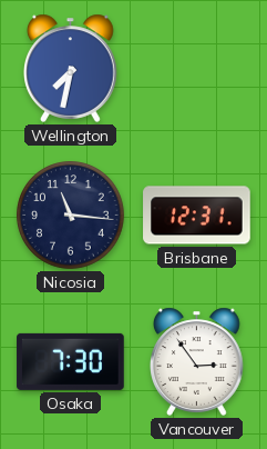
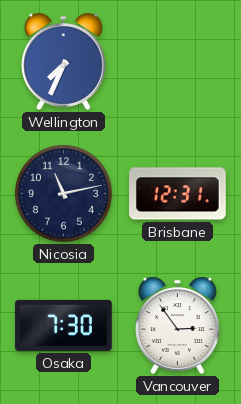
Wellington: 7:32 -> 7:34 (64, 61)
Nicosia: 11:16 -> 11:13 (64, 194)
